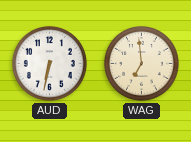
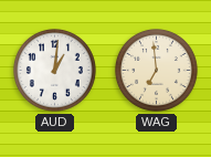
AUD: 6:32 -> 1:01 (54, 70)
